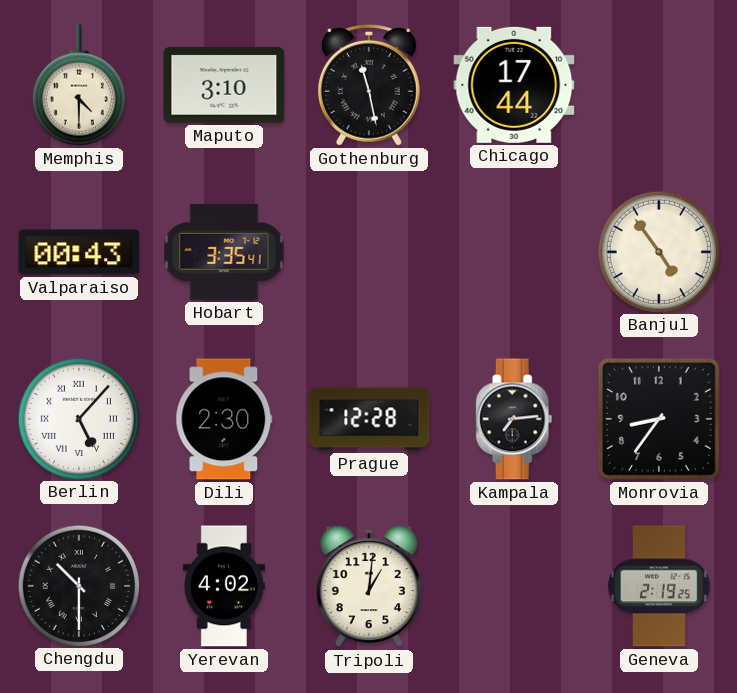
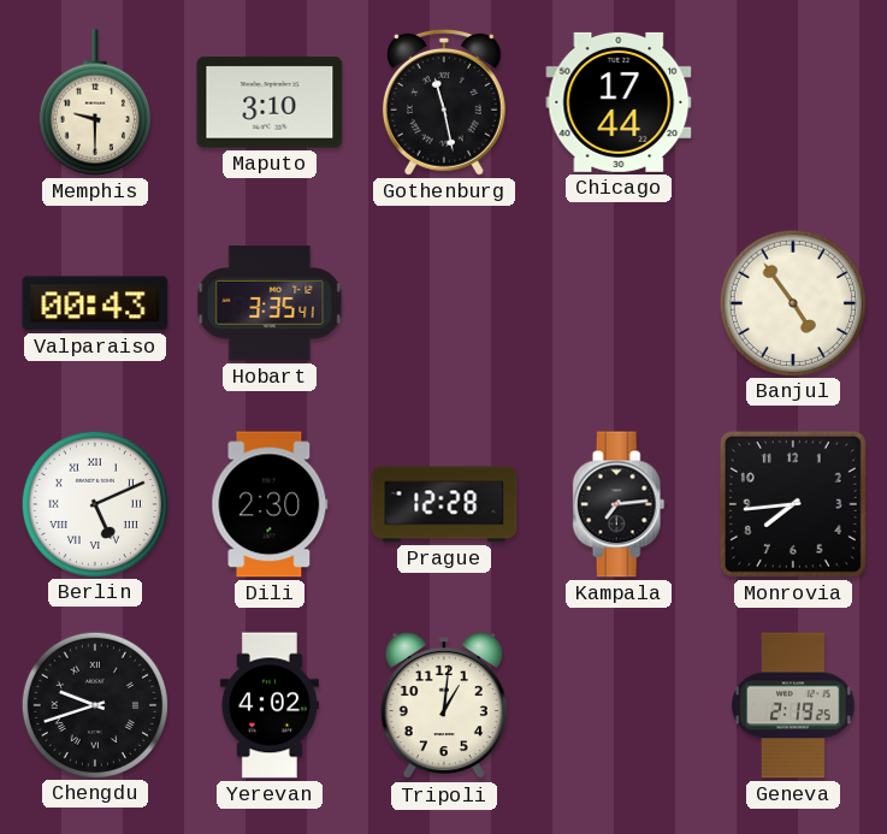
Memphis: 4:30 -> 9:30 (95, 102)
Berlin: 5:07 -> 5:11 (94, 503)
Monrovia: 8:36 -> 7:44 (793, 504)
Chengdu: 10:30 -> 9:42 (94, 704)
